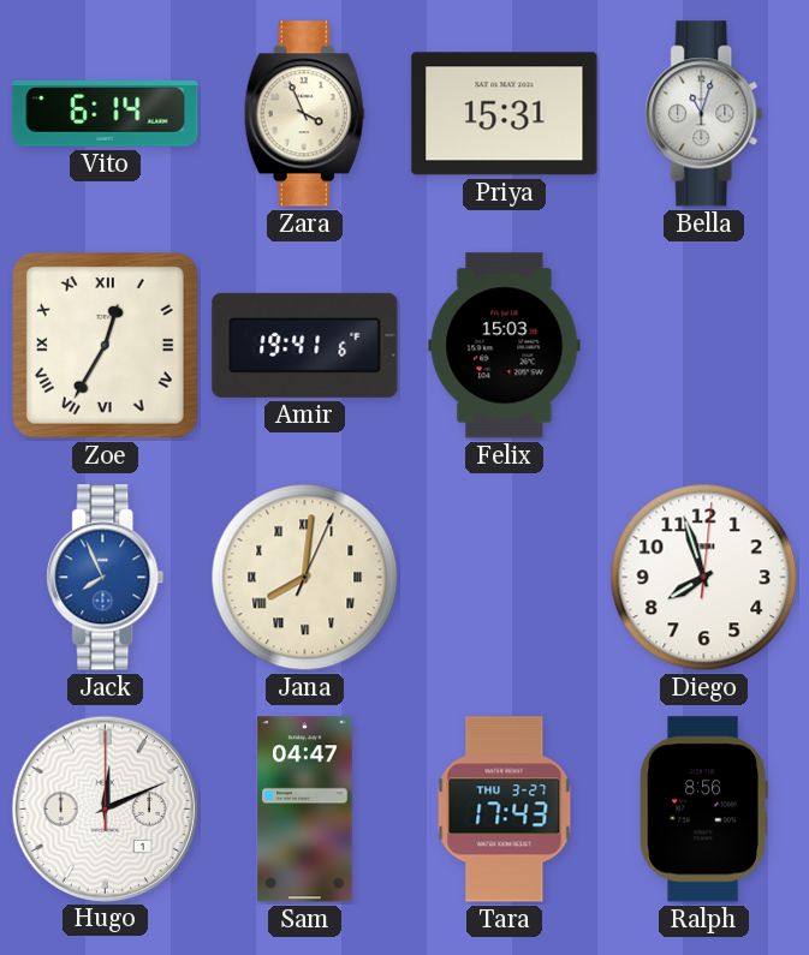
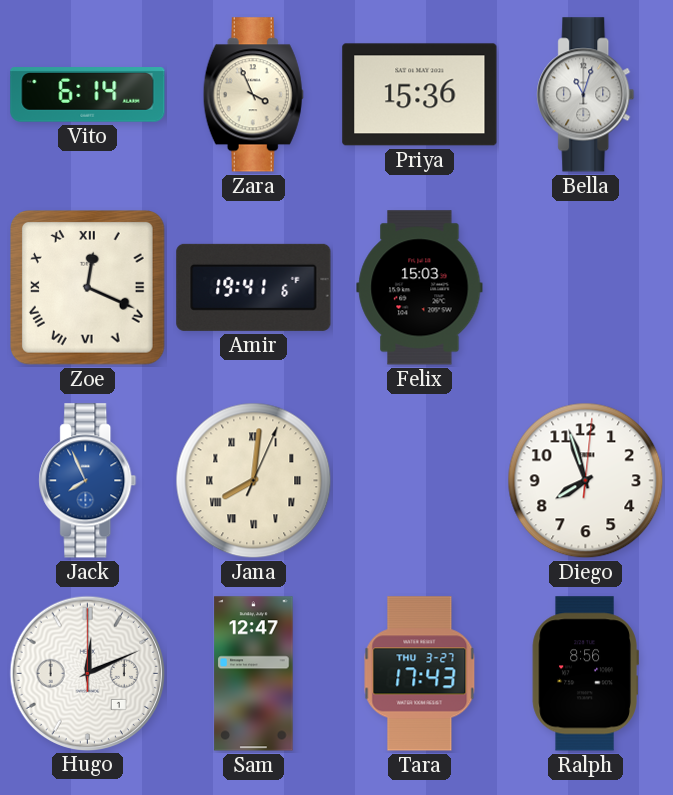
Priya: 15:31 -> 15:36 (420, 95)
Zoe: 12:35 -> 12:19 (88, 288)
Sam: 04:47 -> 12:47 (254, 674)
